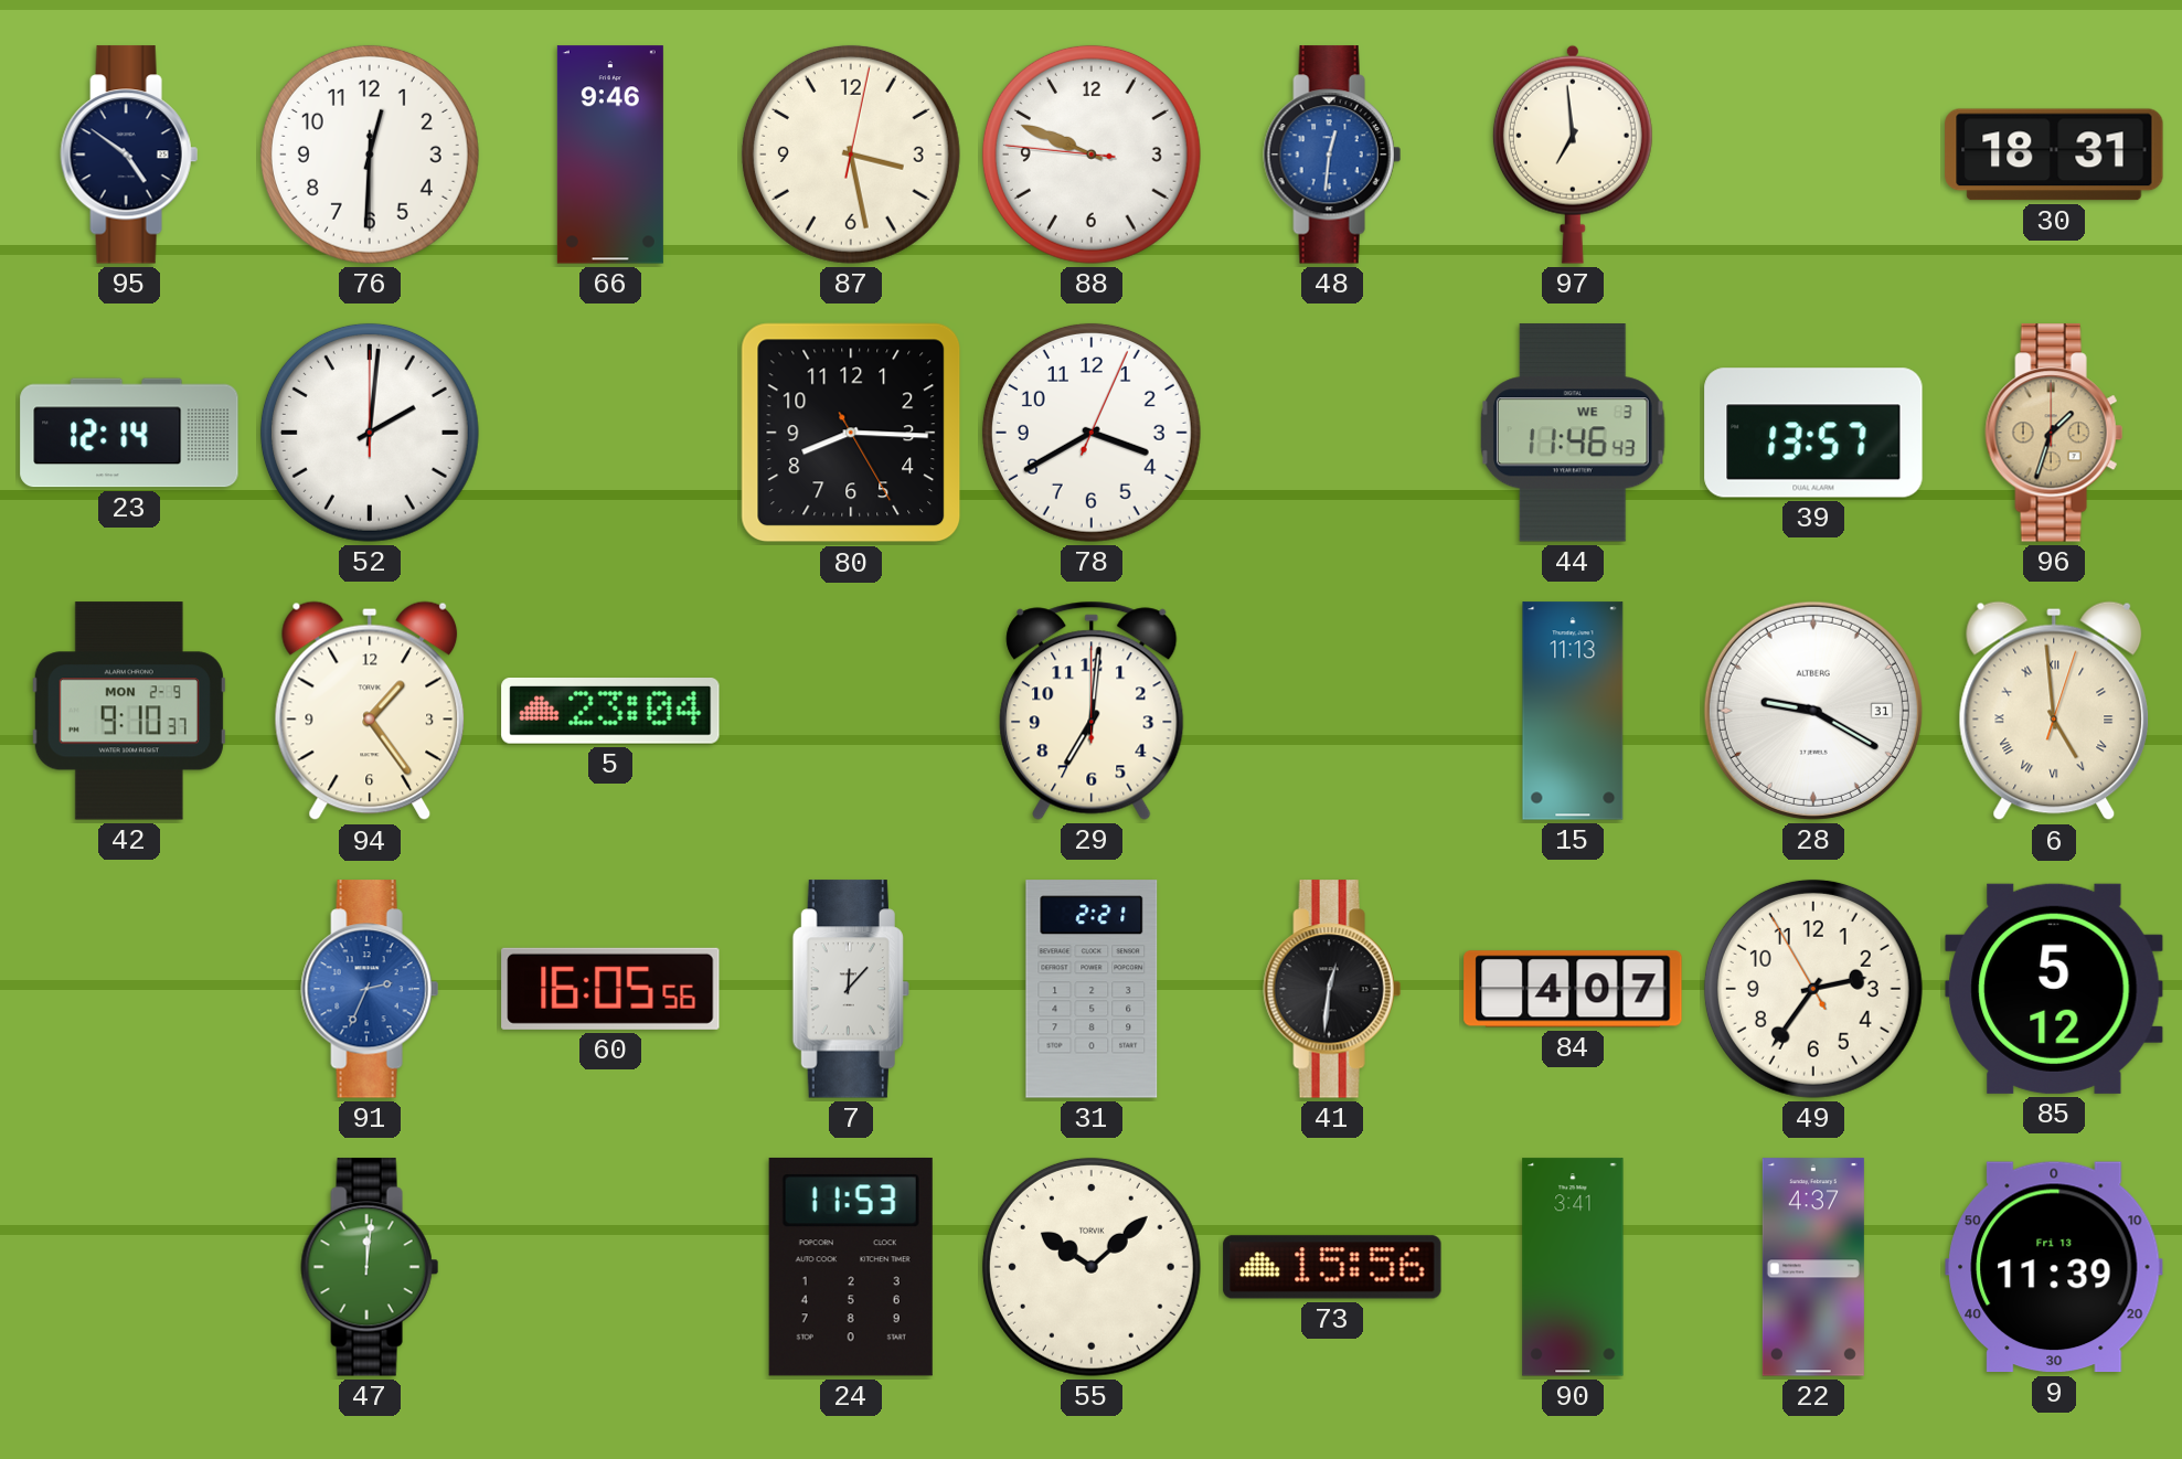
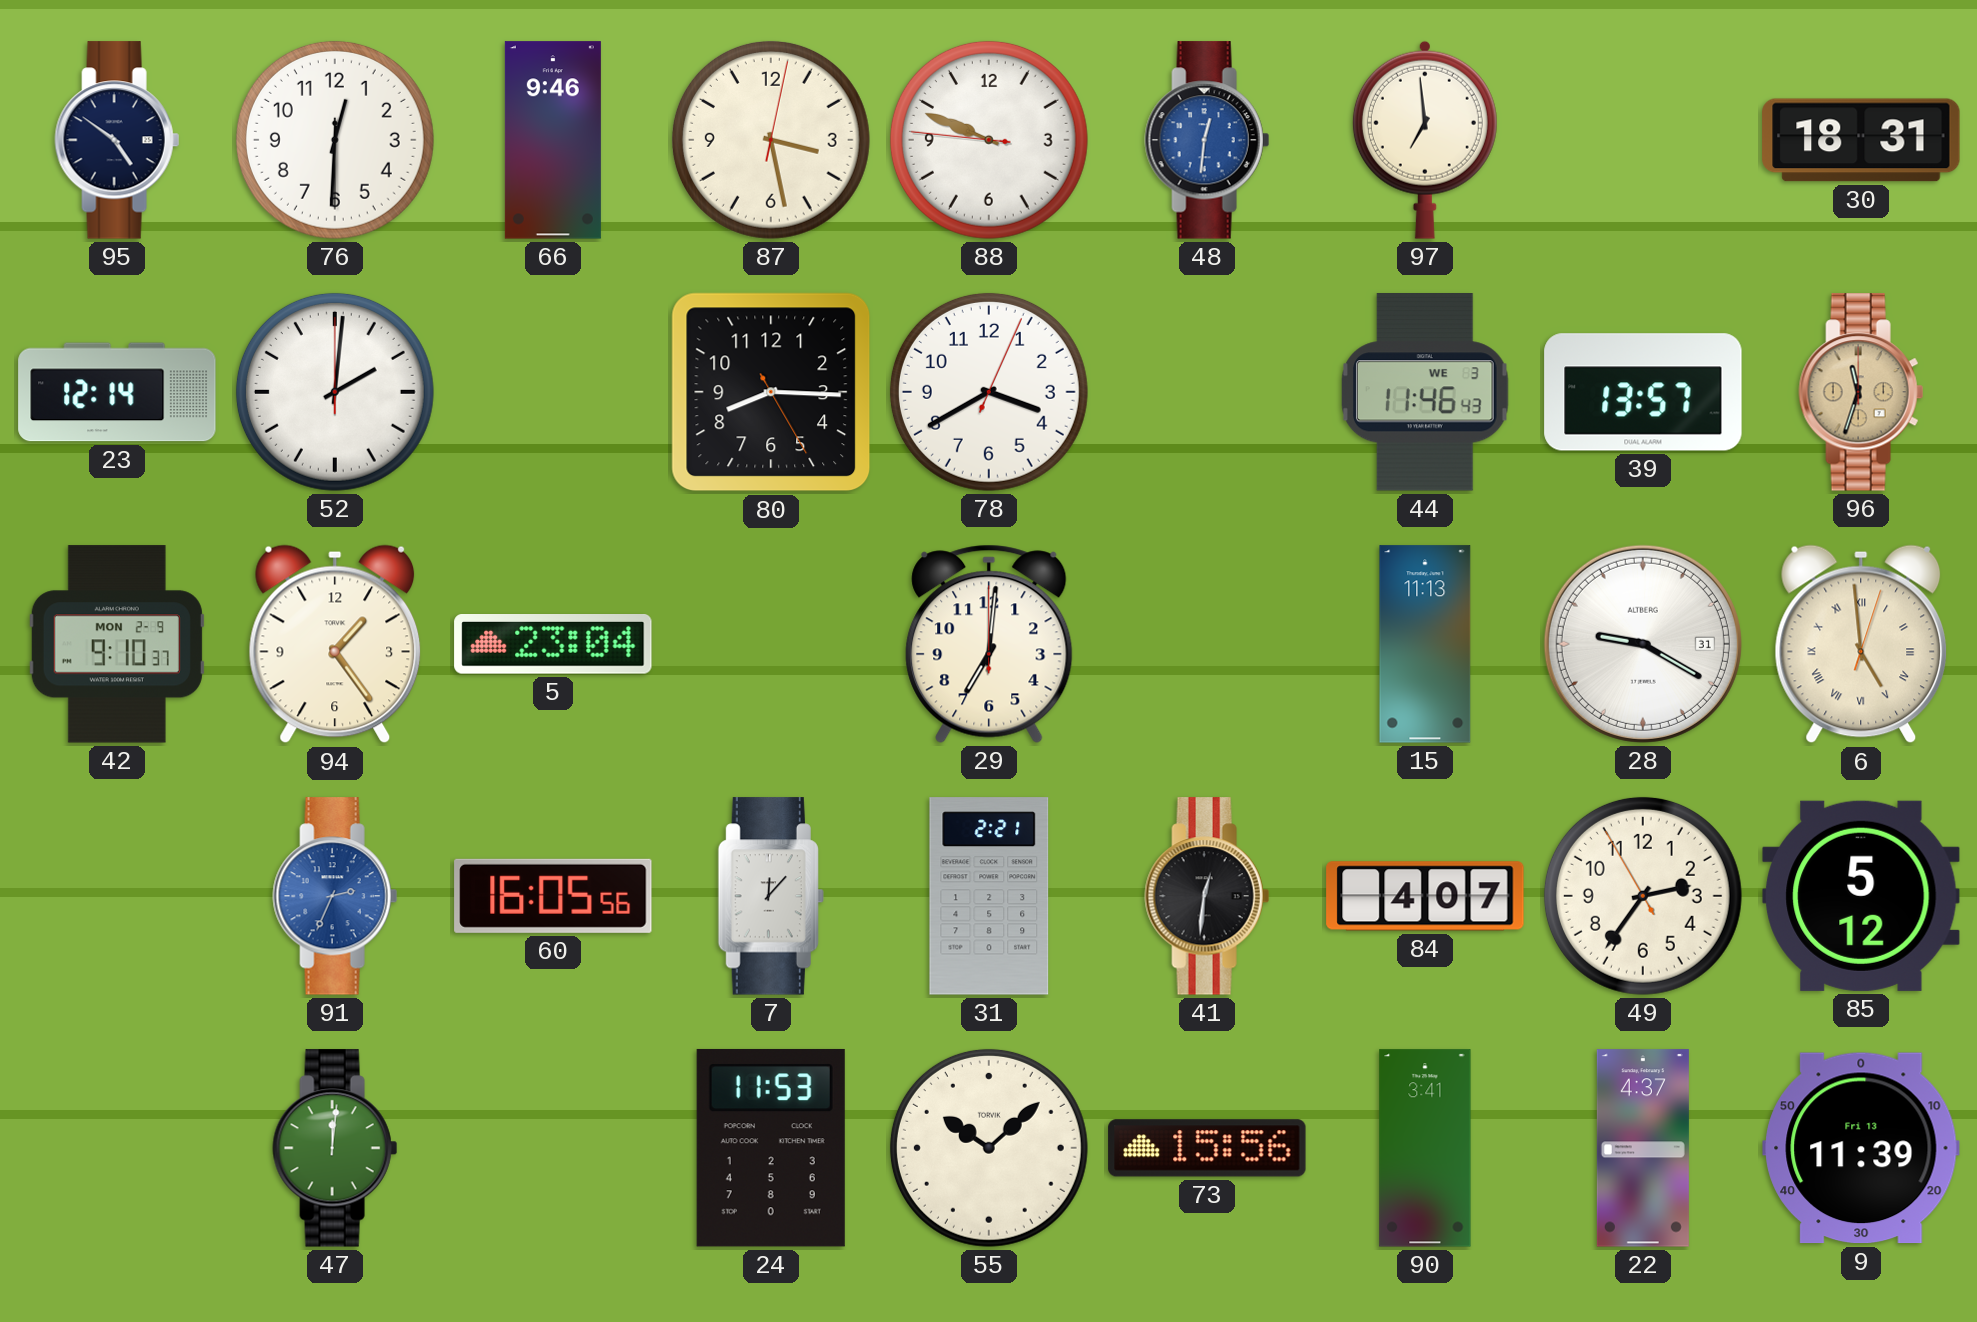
96: 1:33 -> 11:33 (1861, 392)
